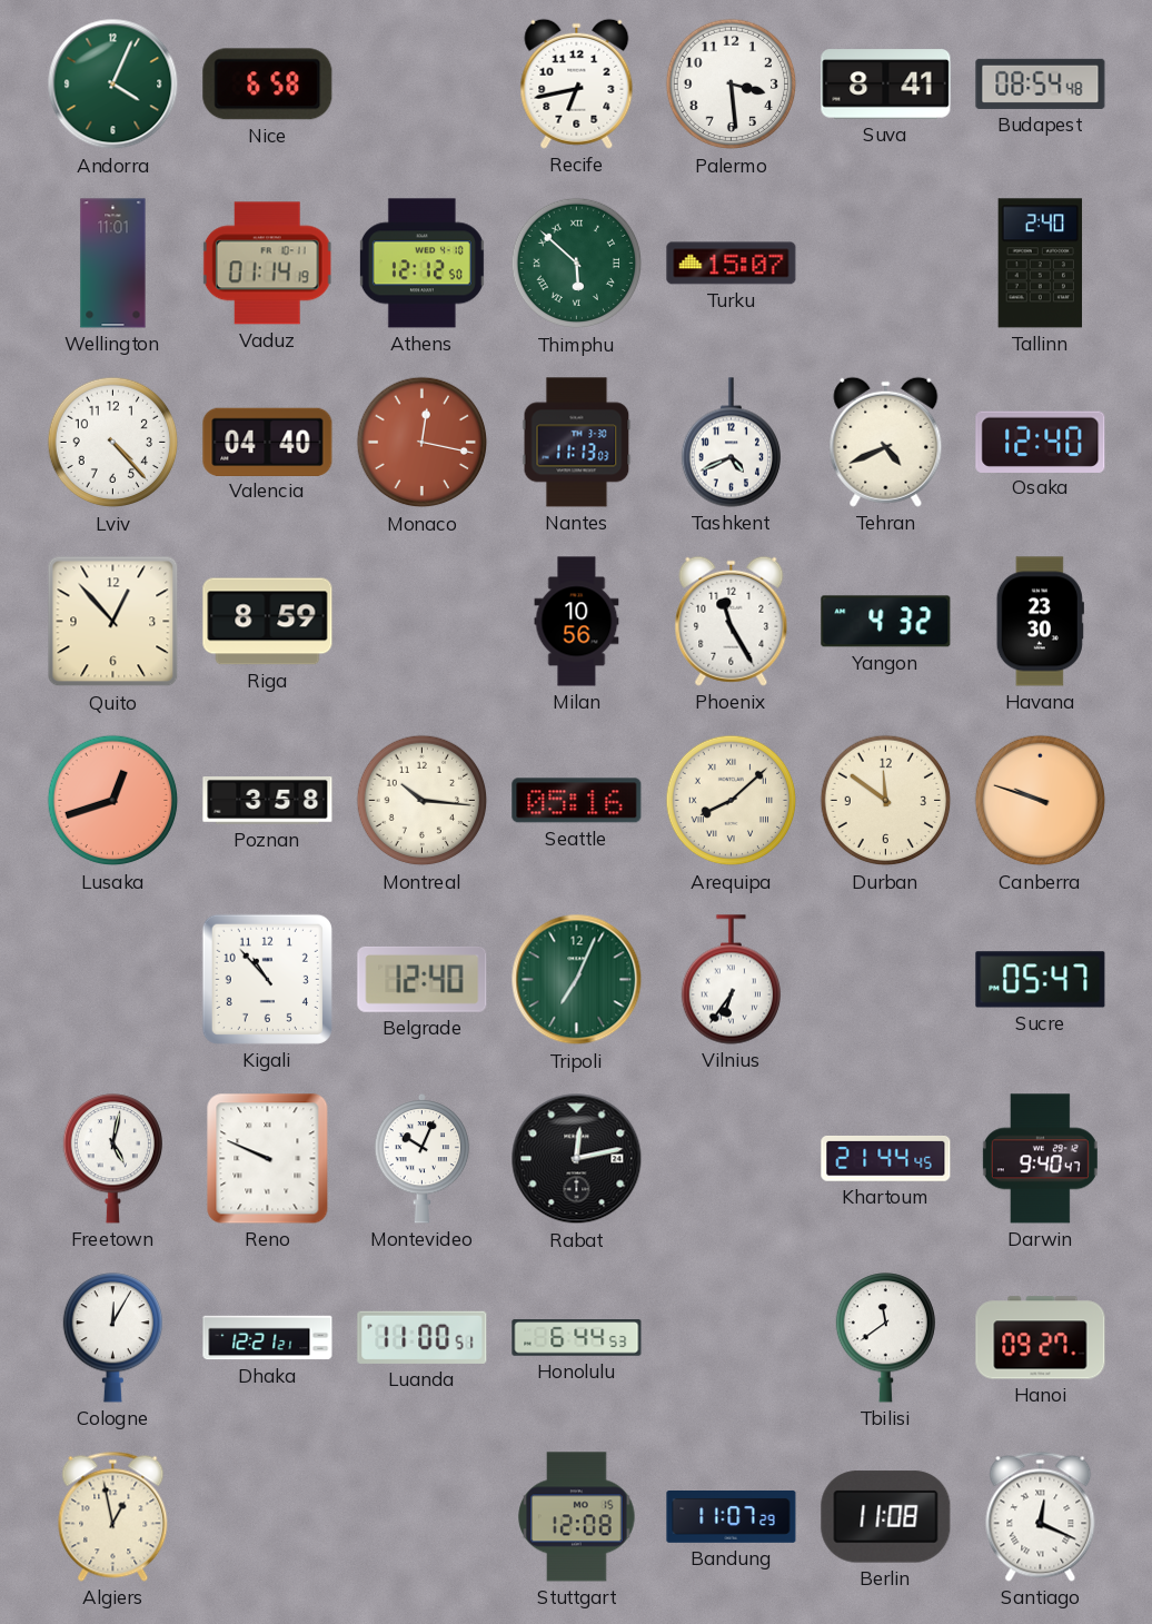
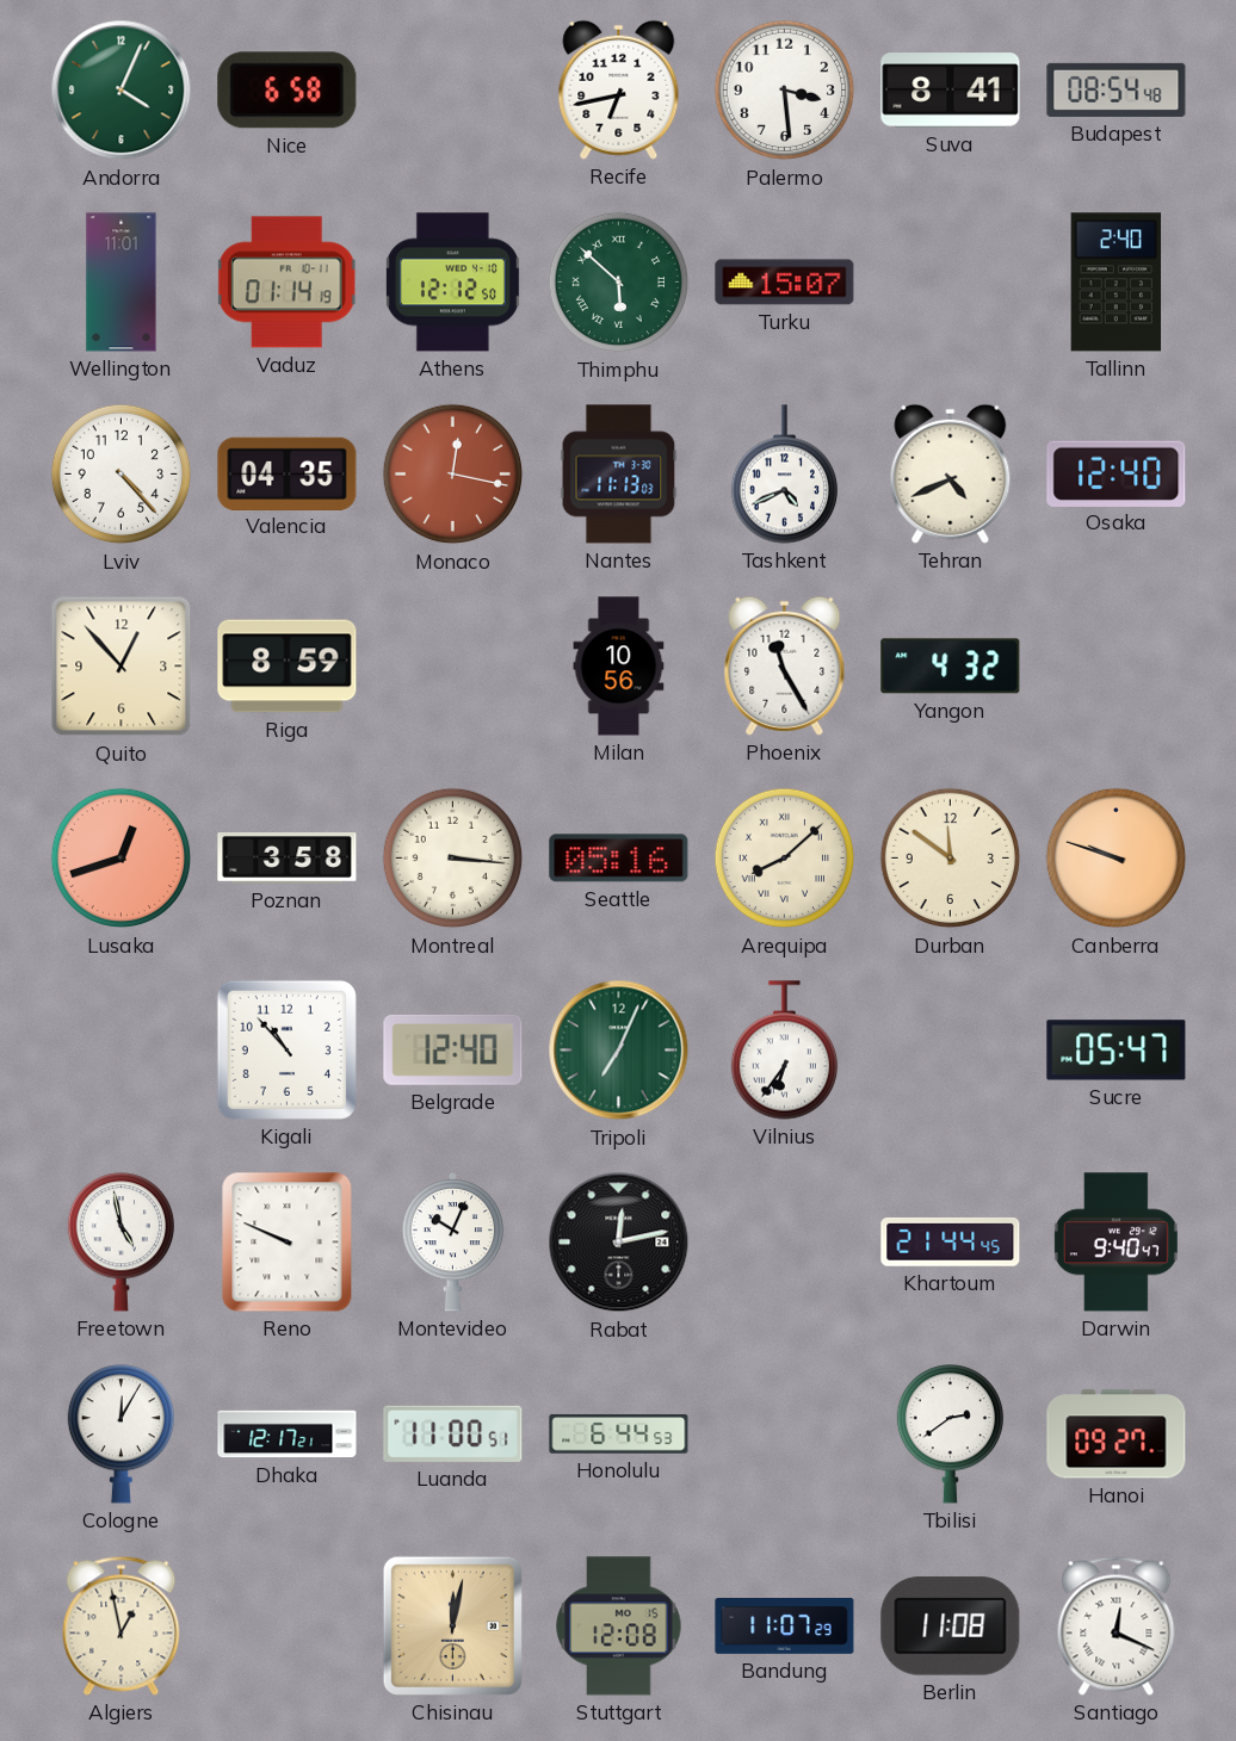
Valencia: 04:40 -> 04:35 (288, 473)
Havana: 23:30 -> none (1040, 622)
Montreal: 10:16 -> 3:16 (453, 859)
Freetown: 5:02 -> 4:58 (120, 1243)
Dhaka: 12:21 -> 12:17 (288, 1435)
Tbilisi: 11:39 -> 2:39 (950, 1435)
Chisinau: none -> 12:02 (452, 1625)
